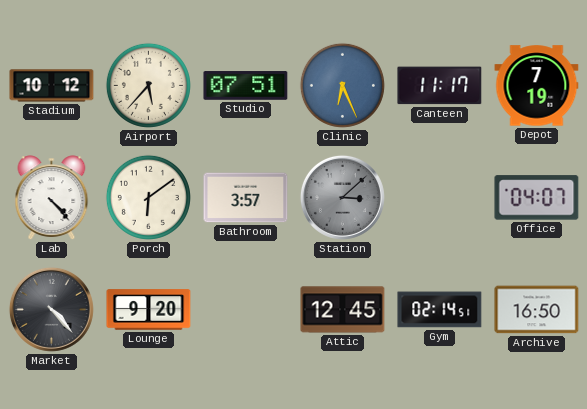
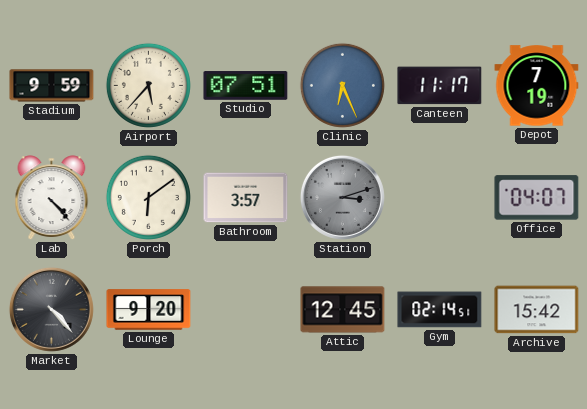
Stadium: 10:12 -> 9:59 (52, 86)
Station: 3:08 -> 3:12 (342, 197)
Archive: 16:50 -> 15:42 (537, 310)
